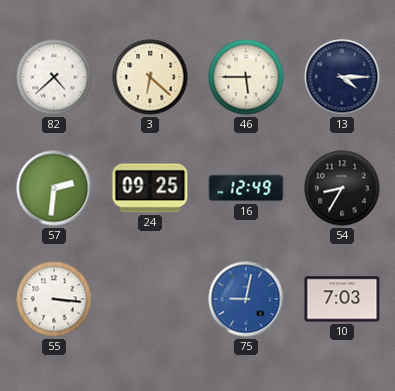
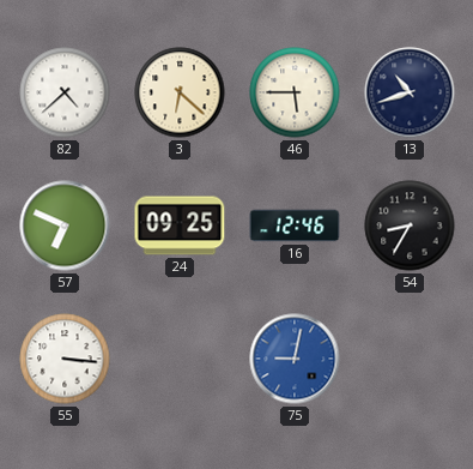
13: 4:15 -> 10:42 (410, 92)
57: 2:31 -> 6:49 (65, 226)
16: 12:49 -> 12:46 (295, 226)
10: 7:03 -> none (342, 299)
